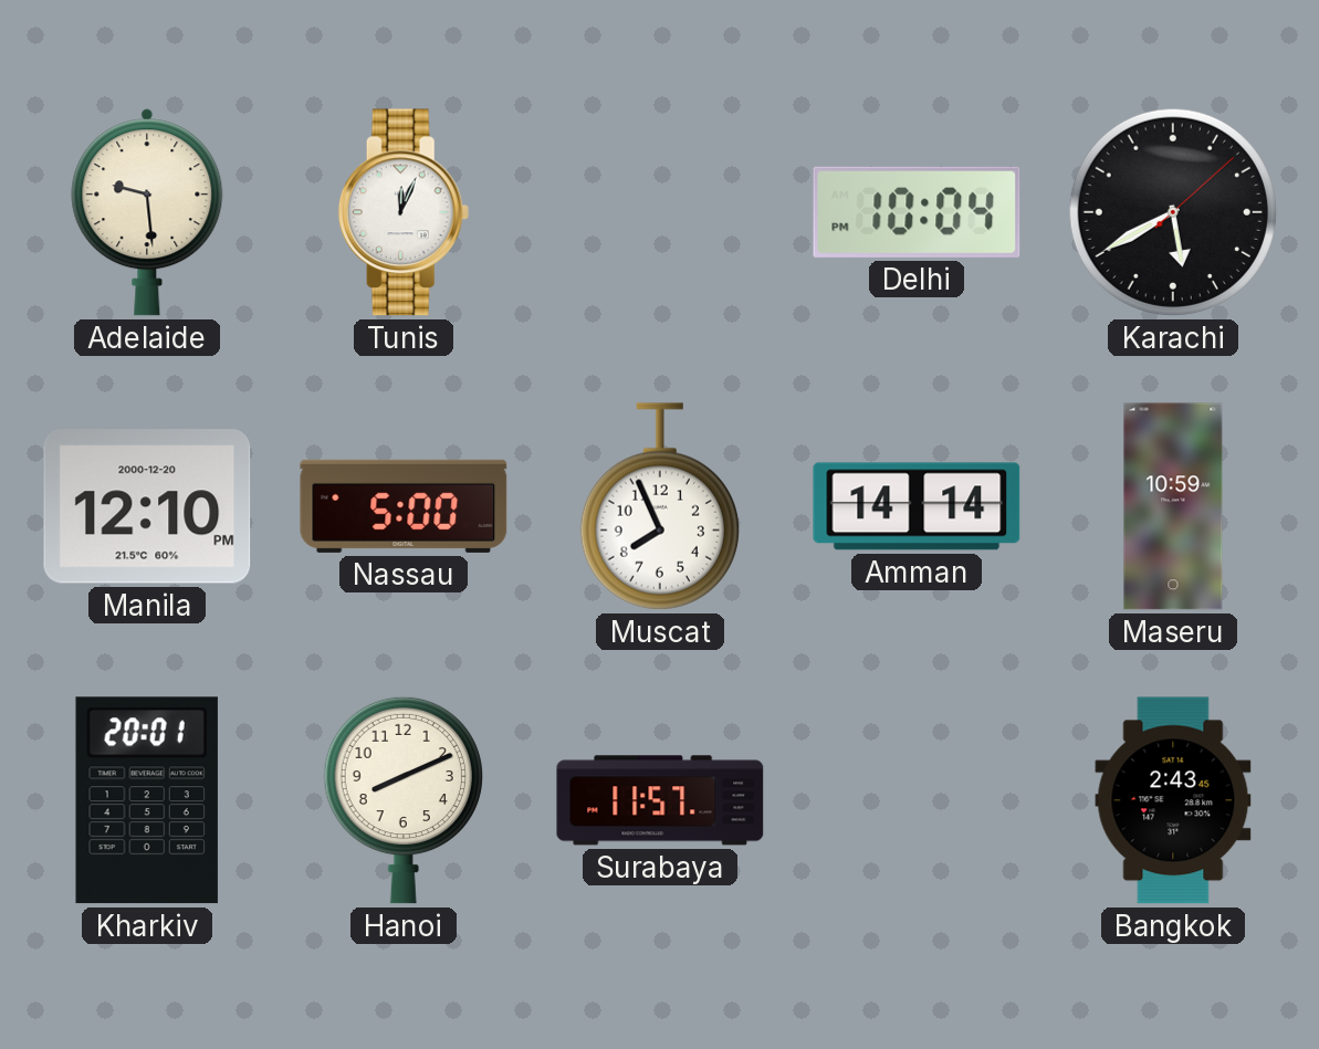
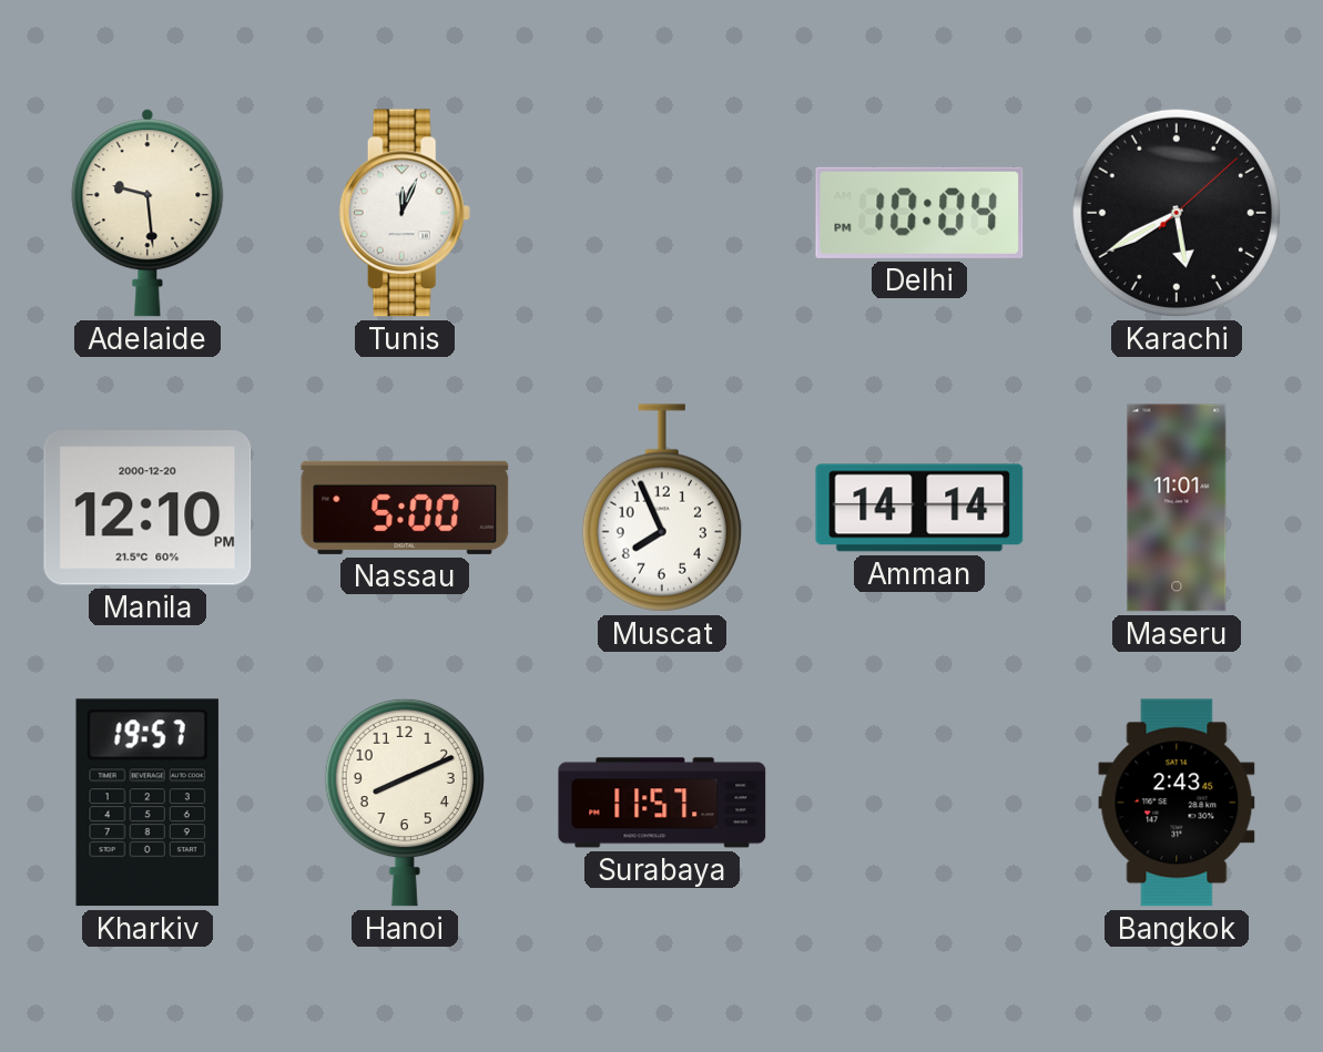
Maseru: 10:59 -> 11:01 (1177, 508)
Kharkiv: 20:01 -> 19:57 (147, 803)
